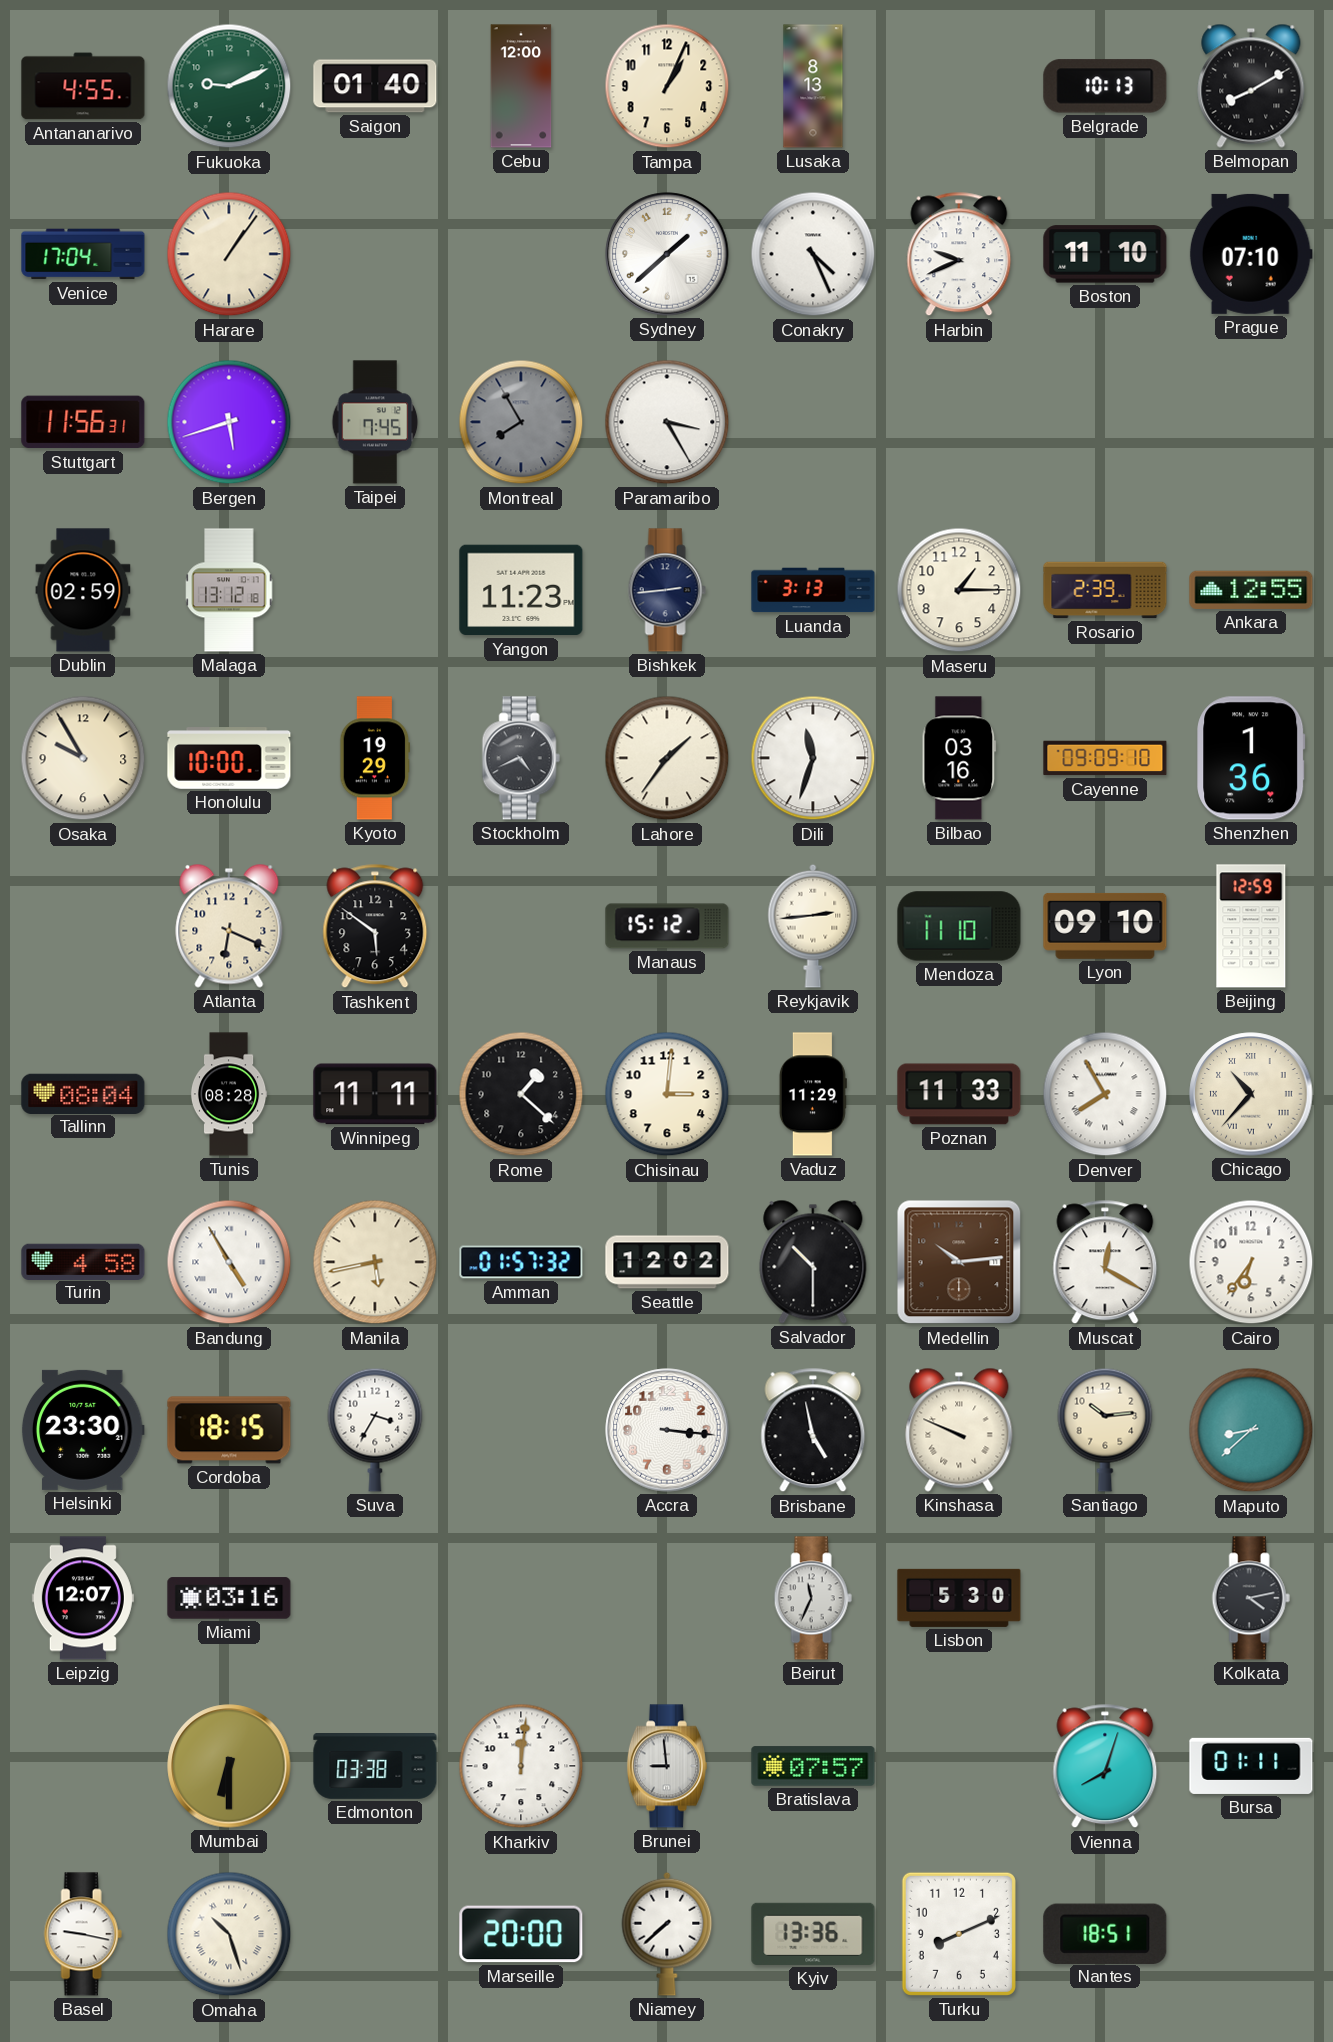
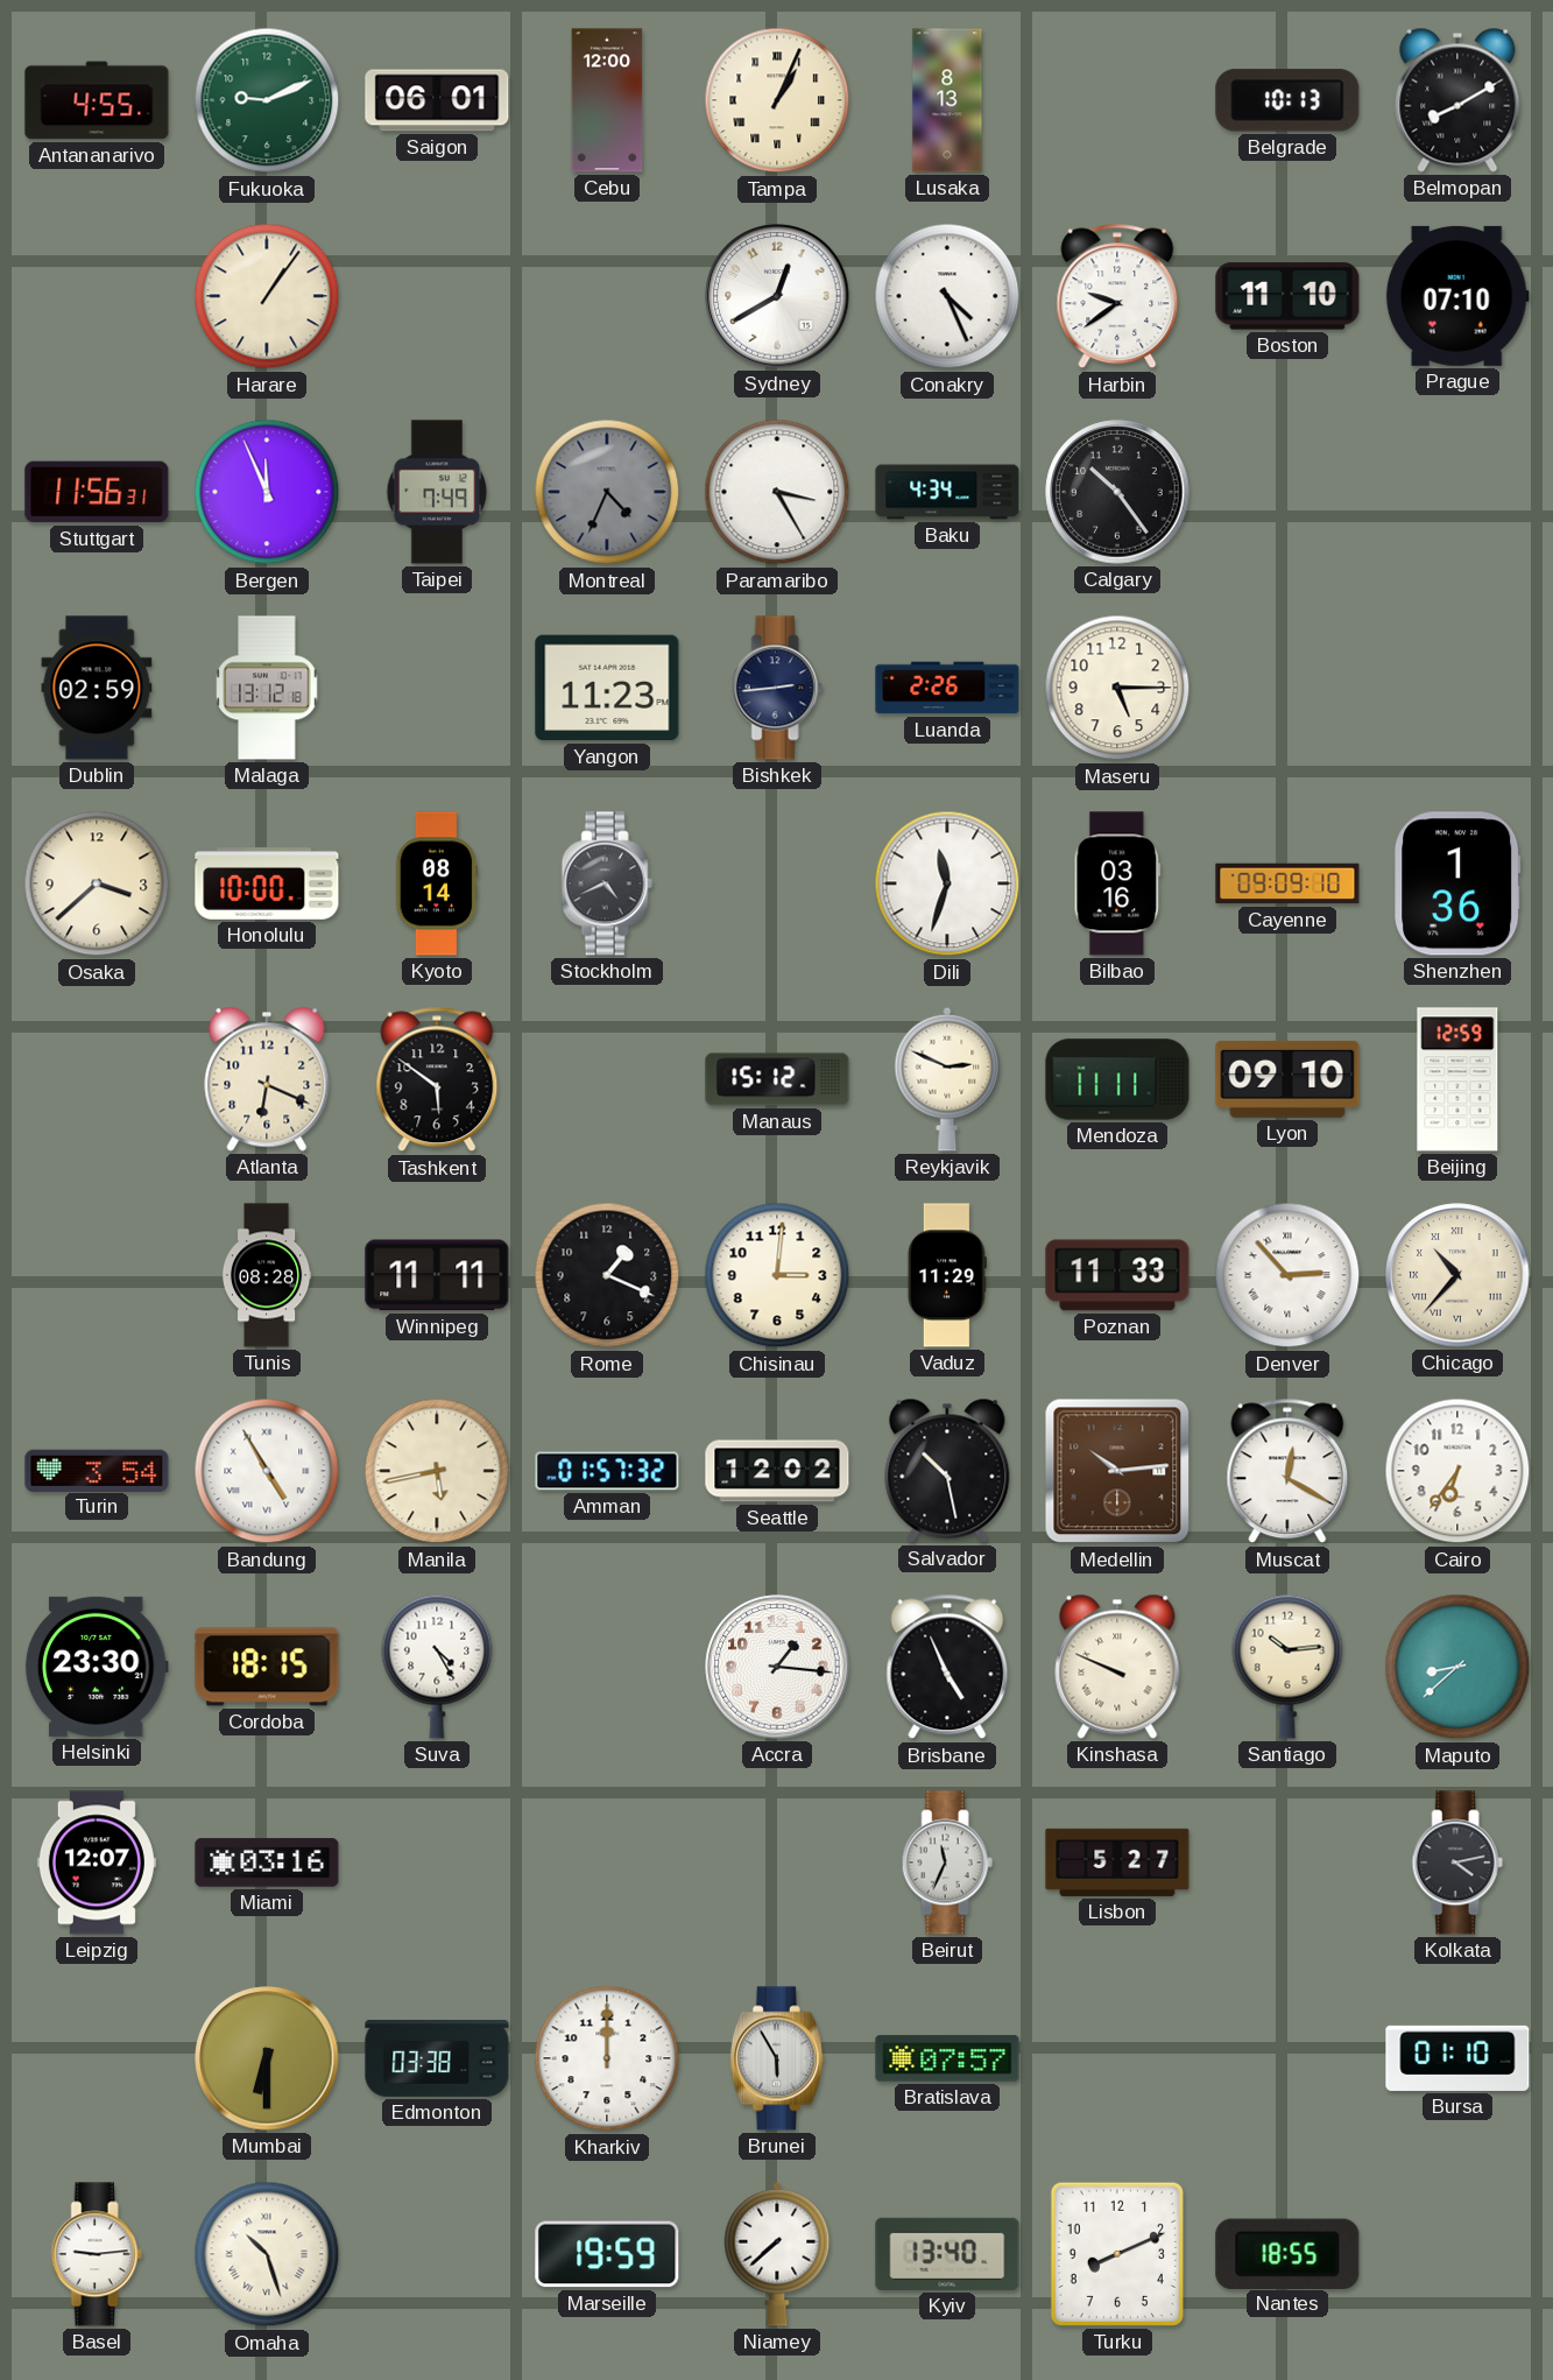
Saigon: 01:40 -> 06:01 (437, 100)
Tampa numerals: Arabic -> Roman (777, 100)
Venice: 17:04 -> none (83, 254)
Sydney: 1:38 -> 12:40 (777, 296)
Harbin: 9:41 -> 9:39 (1117, 296)
Bergen: 5:42 -> 11:56 (267, 492)
Taipei: 7:45 -> 7:49 (437, 492)
Montreal: 7:55 -> 4:34 (607, 492)
Baku: none -> 4:34 (947, 492)
Calgary: none -> 10:24 (1117, 492)
Luanda: 3:13 -> 2:26 (947, 688)
Maseru: 1:15 -> 5:15 (1117, 688)
Rosario: 2:39 -> none (1105, 590)
Ankara: 12:55 -> none (1251, 590)
Osaka: 9:55 -> 3:38 (97, 883)
Kyoto: 19:29 -> 08:14 (437, 883)
Lahore: 1:36 -> none (667, 758)
Reykjavik: 2:44 -> 2:49 (947, 1079)
Mendoza: 11:10 -> 11:11 (1117, 1079)
Tallinn: 08:04 -> none (83, 1093)
Rome: 1:22 -> 1:19 (607, 1275)
Denver: 7:55 -> 2:53 (1287, 1275)
Turin: 4:58 -> 3:54 (97, 1470)
Salvador: 10:30 -> 10:28 (947, 1471)
Suva: 3:35 -> 4:25 (437, 1667)
Accra: 3:16 -> 1:16 (777, 1667)
Brisbane: 4:58 -> 4:56 (947, 1667)
Lisbon: 5:30 -> 5:27 (1117, 1863)
Kharkiv: 12:01 -> 12:00 (607, 2058)
Brunei: 8:59 -> 5:55 (777, 2058)
Vienna: 8:03 -> none (1105, 1766)
Bursa: 01:11 -> 01:10 (1457, 2058)
Basel: 9:17 -> 9:14 (97, 2254)
Marseille: 20:00 -> 19:59 (607, 2254)
Kyiv: 13:36 -> 13:40 (947, 2254)
Nantes: 18:51 -> 18:55 (1287, 2253)
